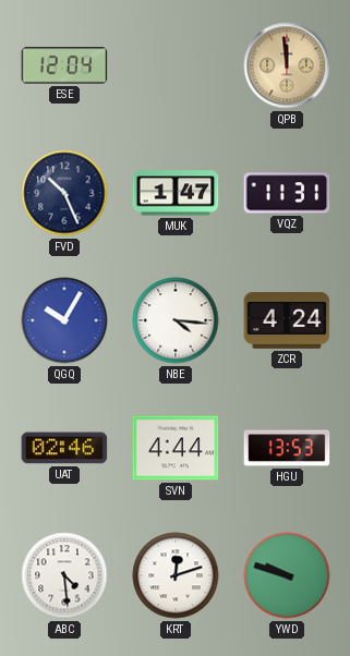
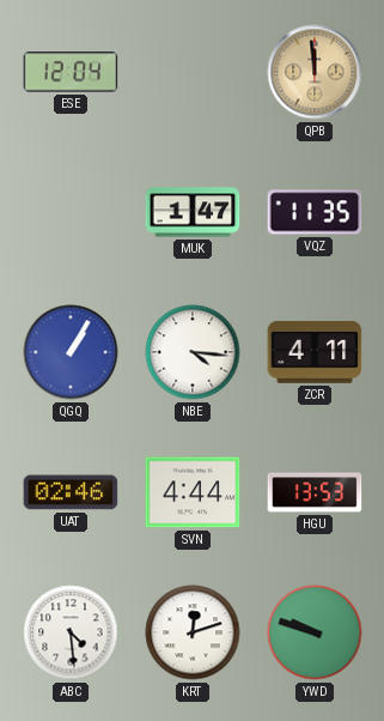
FVD: 10:26 -> none (64, 193)
VQZ: 11:31 -> 11:35 (315, 212)
QGQ: 10:05 -> 1:05 (71, 352)
ZCR: 4:24 -> 4:11 (315, 352)
